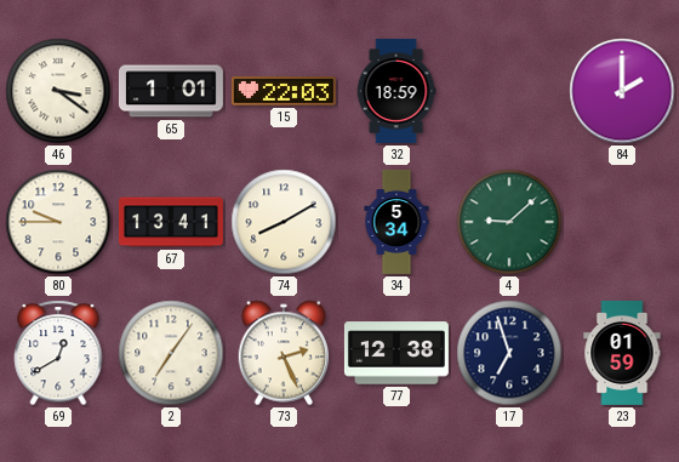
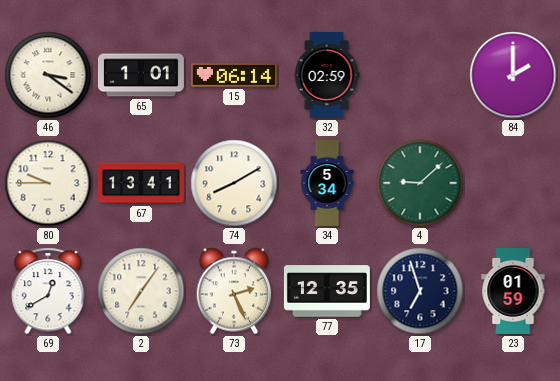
15: 22:03 -> 06:14 (234, 75)
32: 18:59 -> 02:59 (327, 75)
77: 12:38 -> 12:35 (327, 291)
